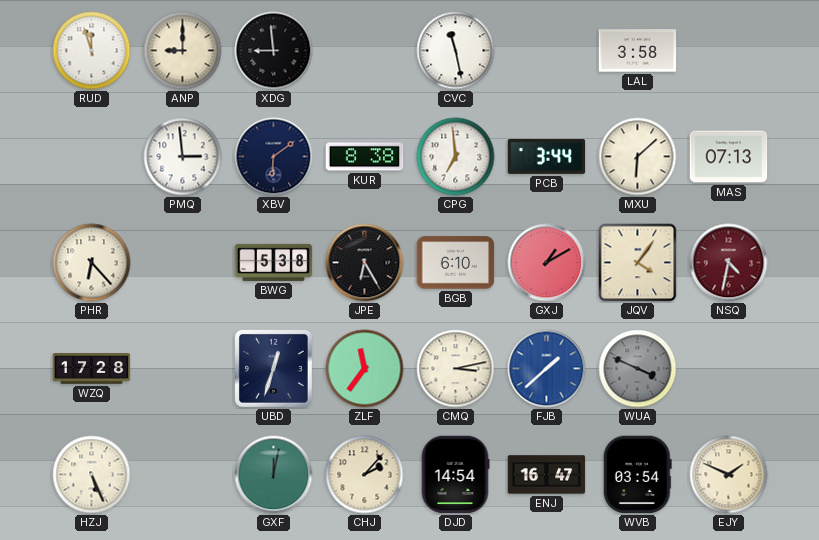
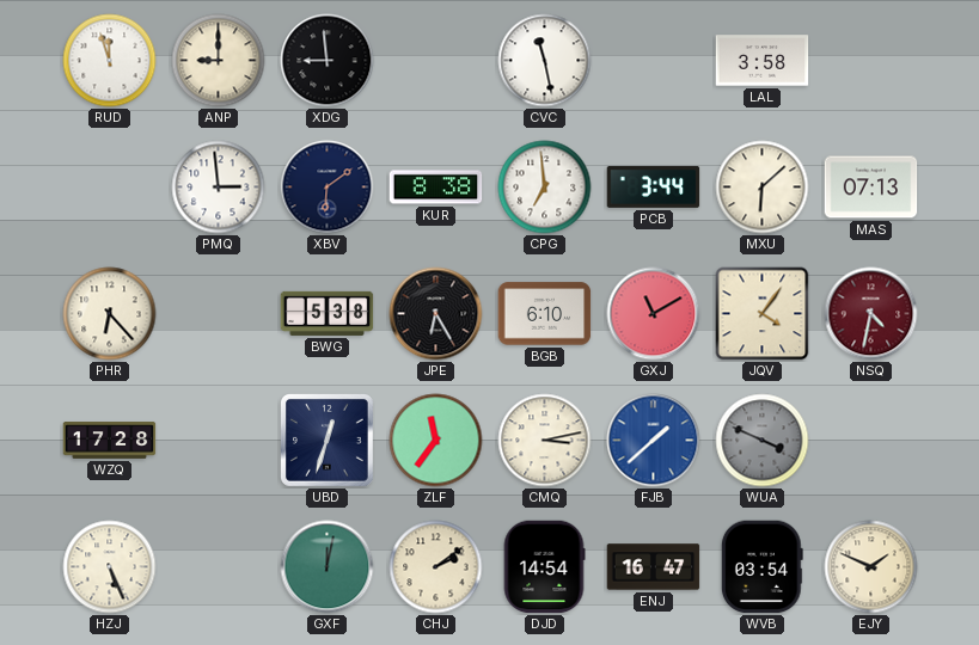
GXJ: 1:10 -> 11:10 (654, 314)
CHJ: 2:07 -> 2:09 (436, 567)
